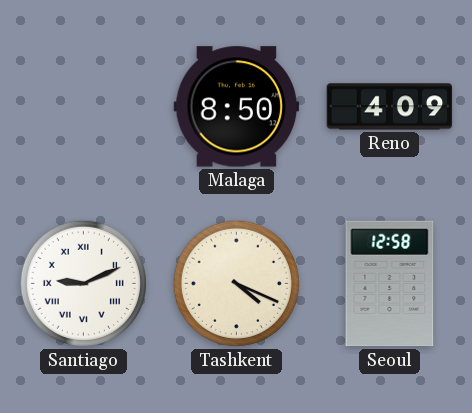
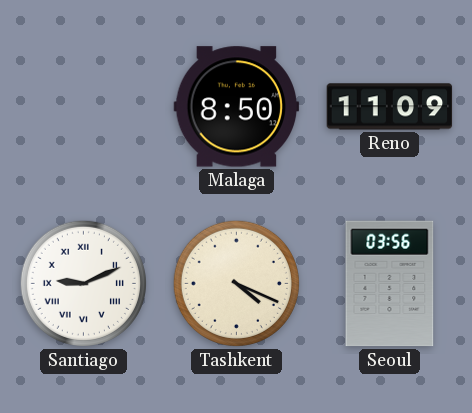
Reno: 4:09 -> 11:09 (390, 107)
Seoul: 12:58 -> 03:56 (390, 284)
